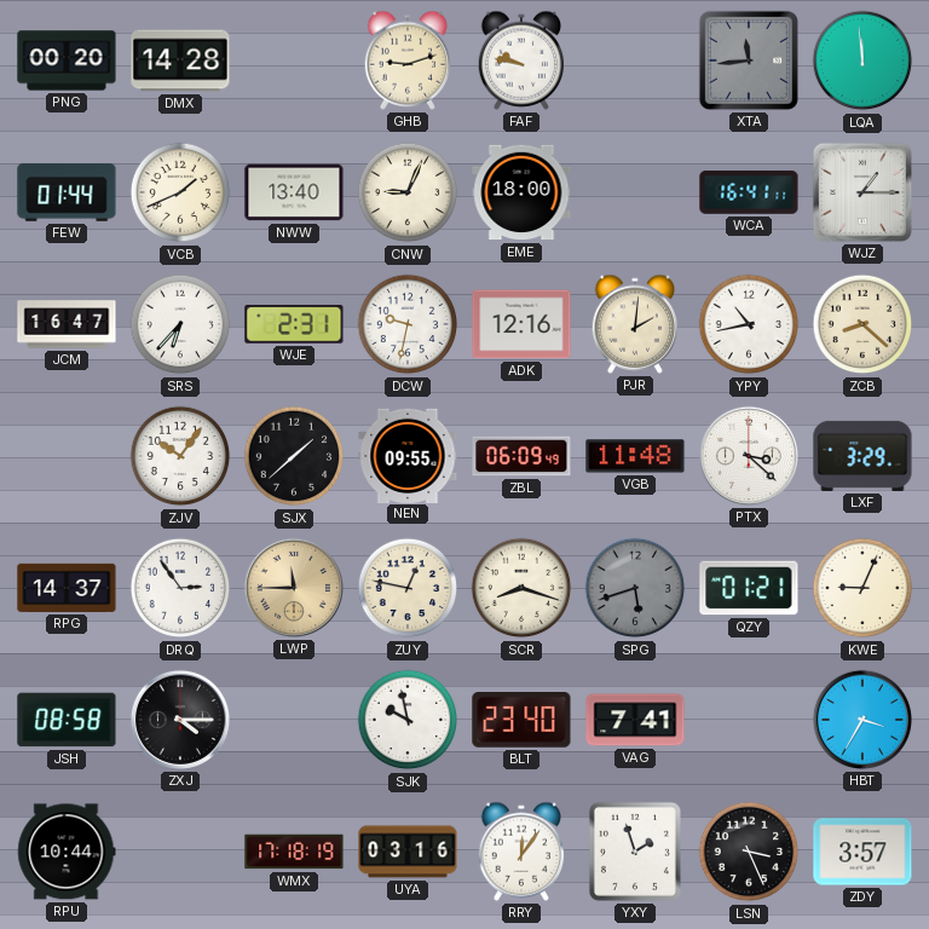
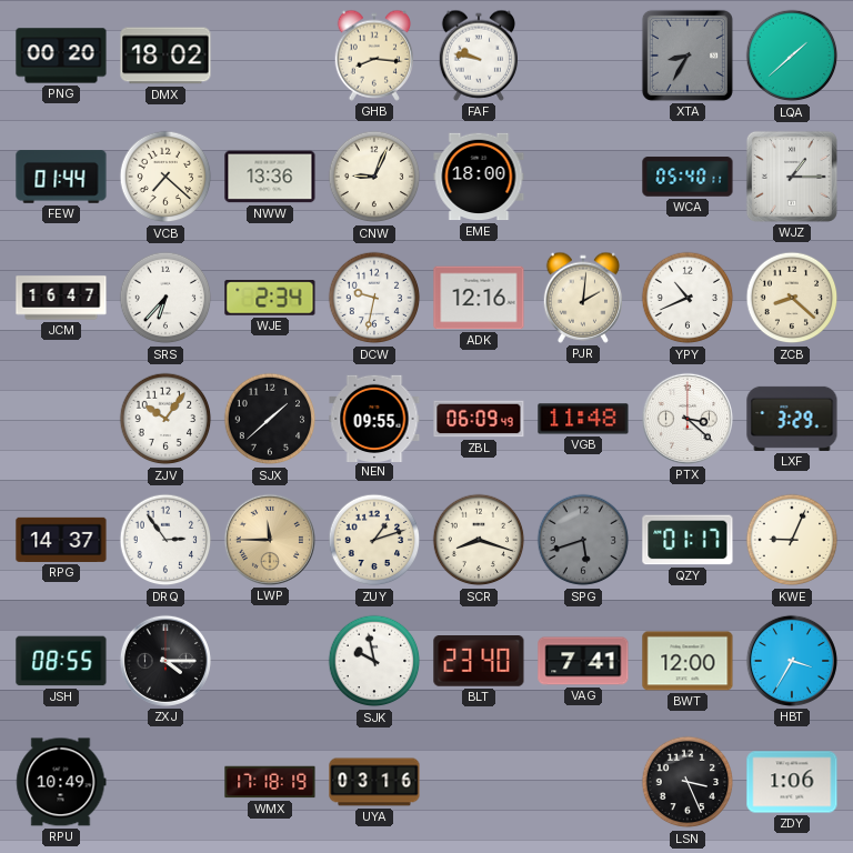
DMX: 14:28 -> 18:02 (165, 56)
GHB: 9:12 -> 8:16 (373, 56)
XTA: 11:44 -> 8:35 (688, 56)
LQA: 11:59 -> 1:38 (792, 56)
VCB: 1:41 -> 7:22 (165, 177)
NWW: 13:40 -> 13:36 (270, 177)
WCA: 16:41 -> 05:40 (688, 177)
WJE: 2:31 -> 2:34 (270, 298)
YPY: 10:43 -> 10:41 (688, 298)
ZUY: 12:47 -> 1:12 (374, 540)
QZY: 01:21 -> 01:17 (688, 540)
JSH: 08:58 -> 08:55 (61, 661)
BWT: none -> 12:00 (688, 661)
RPU: 10:44 -> 10:49 (61, 782)
RRY: 12:06 -> none (520, 852)
YXY: 1:57 -> none (635, 852)
ZDY: 3:57 -> 1:06 (792, 782)
